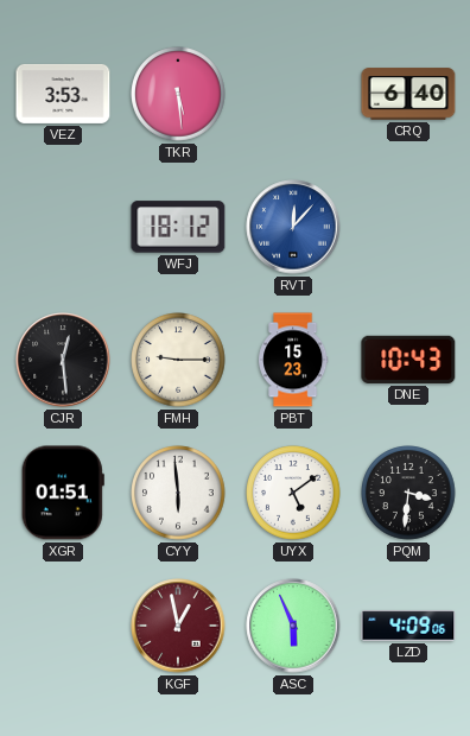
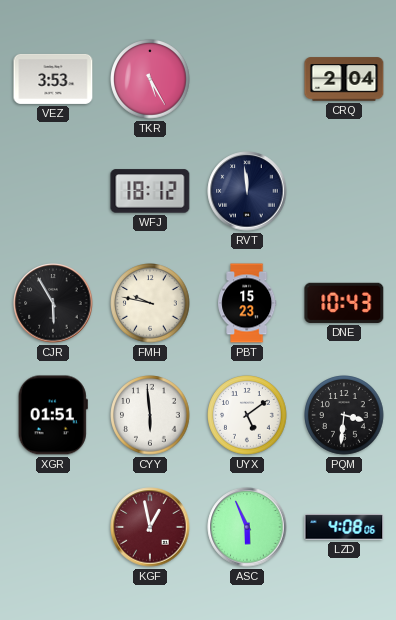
TKR: 5:29 -> 5:25 (150, 79)
CRQ: 6:40 -> 2:04 (344, 79)
RVT: 12:07 -> 11:59 (247, 191)
RVT dial: blue -> navy (247, 191)
CJR: 12:29 -> 5:55 (53, 303)
FMH: 9:15 -> 9:47 (150, 303)
LZD: 4:09 -> 4:08 (344, 527)
